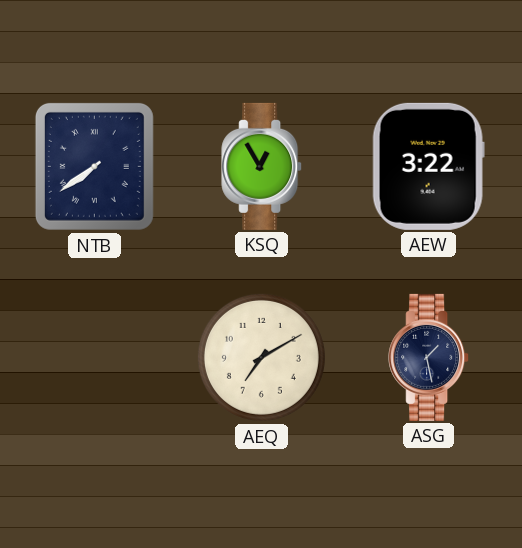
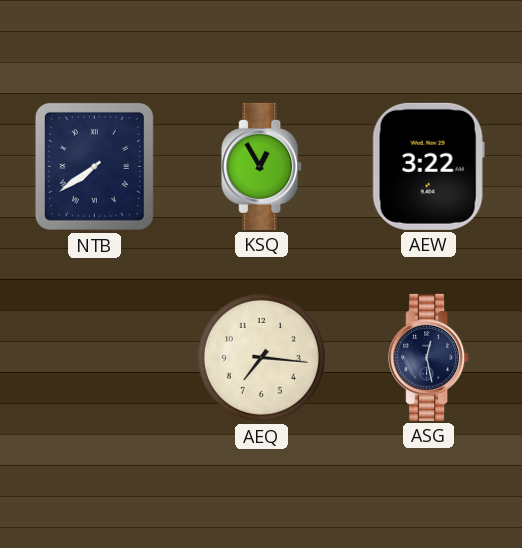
AEQ: 7:10 -> 7:16 (261, 357)
ASG: 1:28 -> 12:28 (429, 357)
